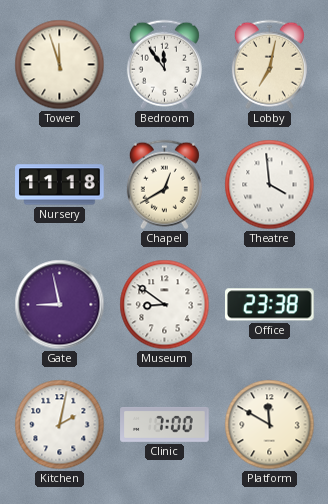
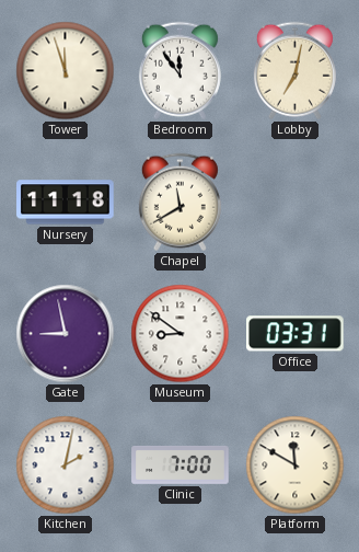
Chapel: 12:40 -> 11:40 (179, 203)
Theatre: 3:59 -> none (270, 185)
Office: 23:38 -> 03:31 (296, 334)
